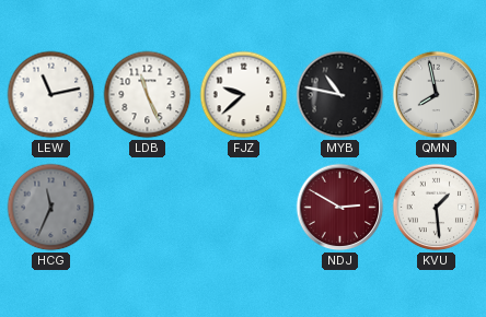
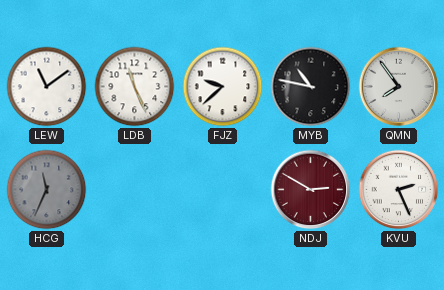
LEW: 11:13 -> 11:09 (47, 87)
QMN: 7:58 -> 7:54 (399, 87)
KVU: 1:29 -> 2:26 (399, 190)
